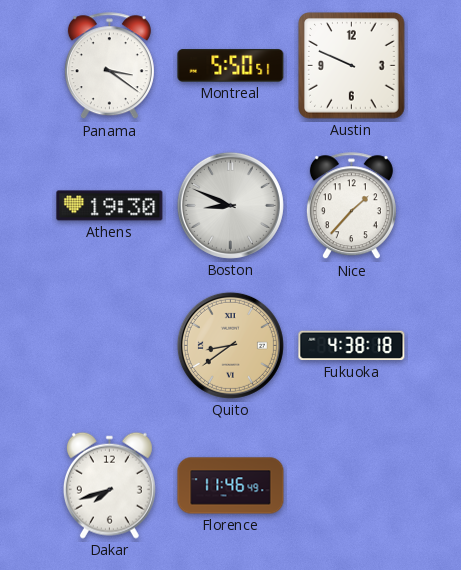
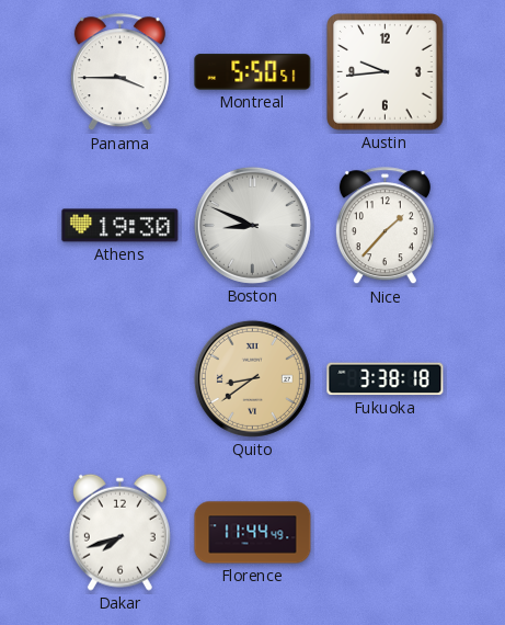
Panama: 3:21 -> 3:45 (119, 72)
Austin: 9:49 -> 9:44 (386, 72)
Fukuoka: 4:38 -> 3:38 (386, 379)
Florence: 11:46 -> 11:44 (253, 533)
